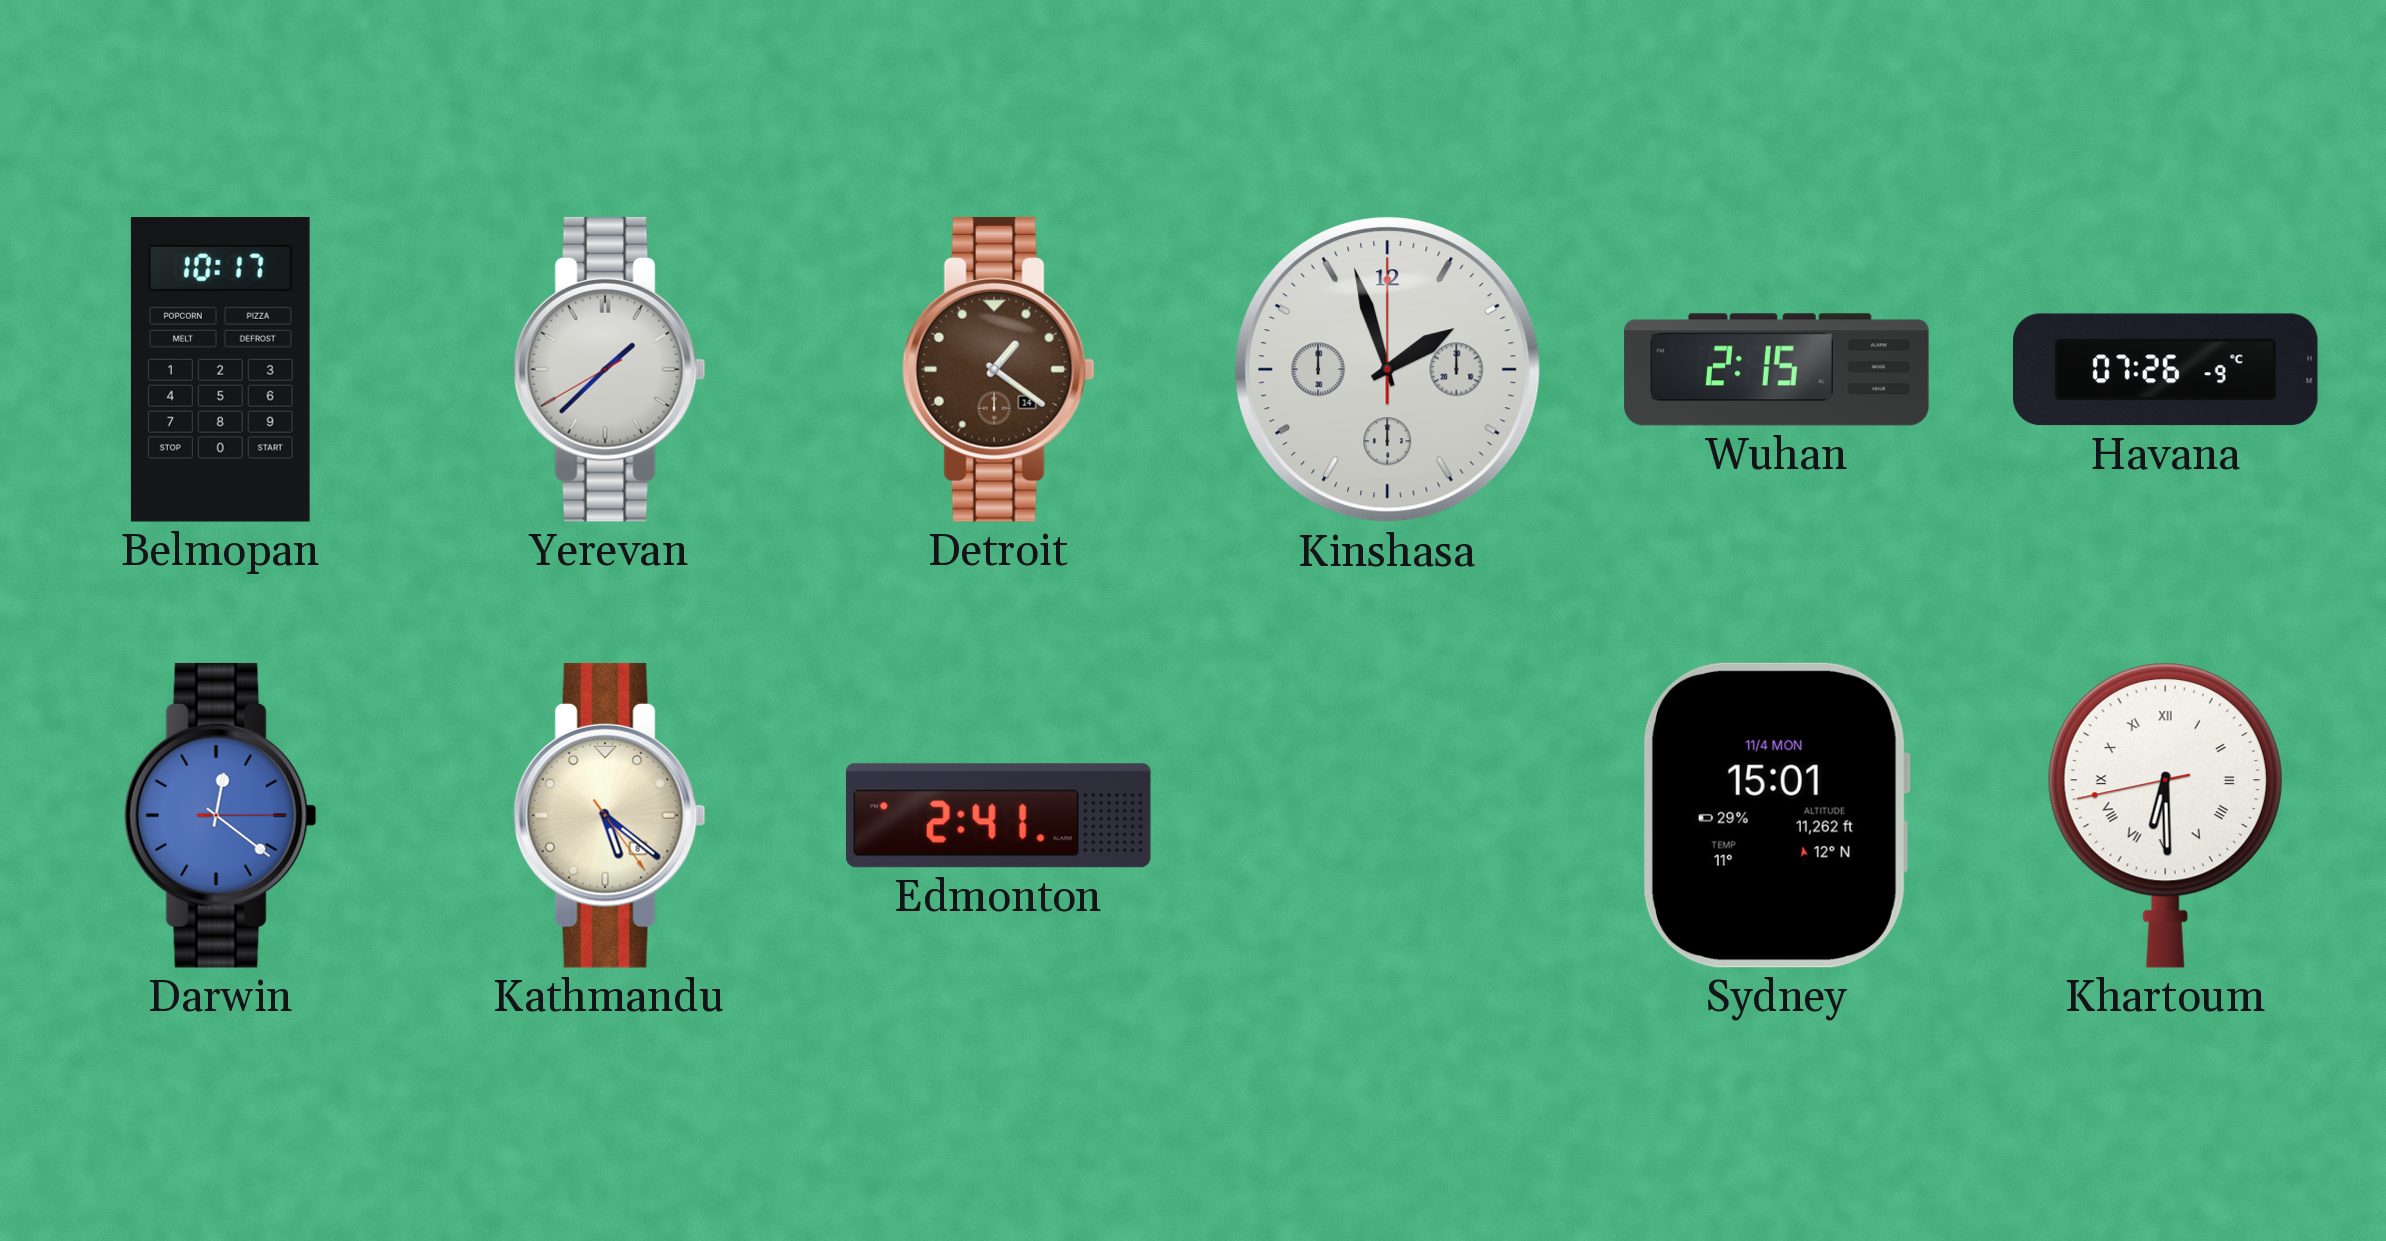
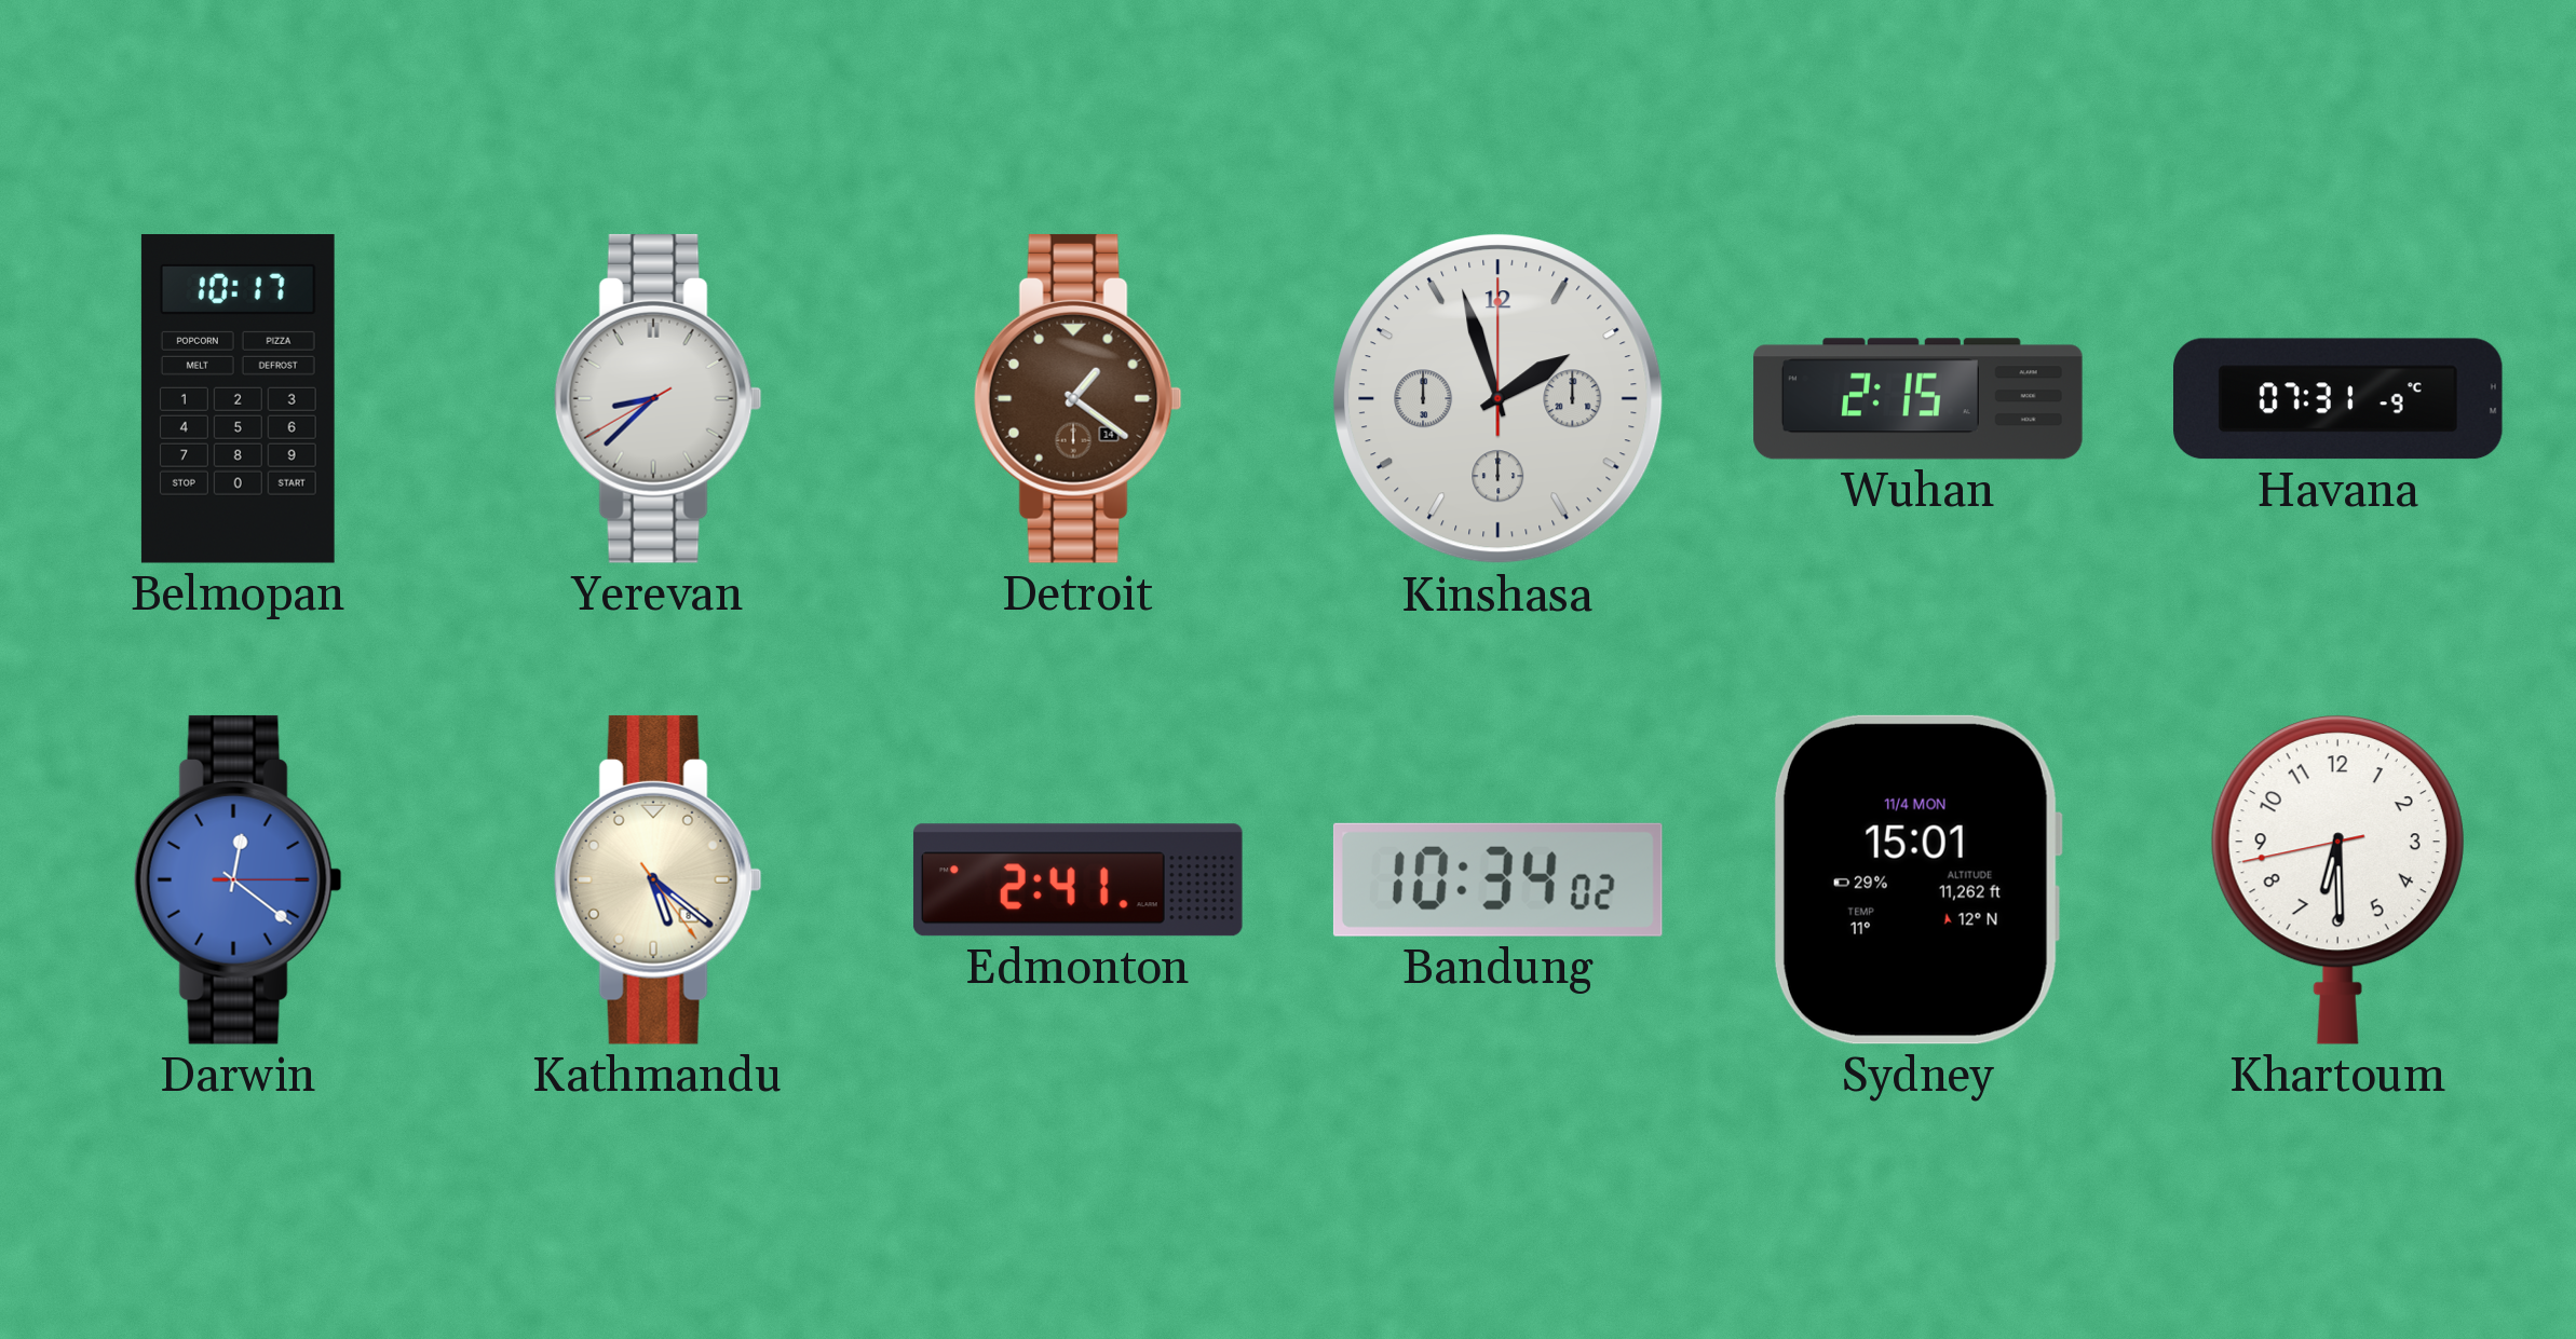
Yerevan: 1:37 -> 8:37 (657, 398)
Havana: 07:26 -> 07:31 (2338, 399)
Bandung: none -> 10:34 (1497, 879)
Khartoum numerals: Roman -> Arabic (2337, 880)
